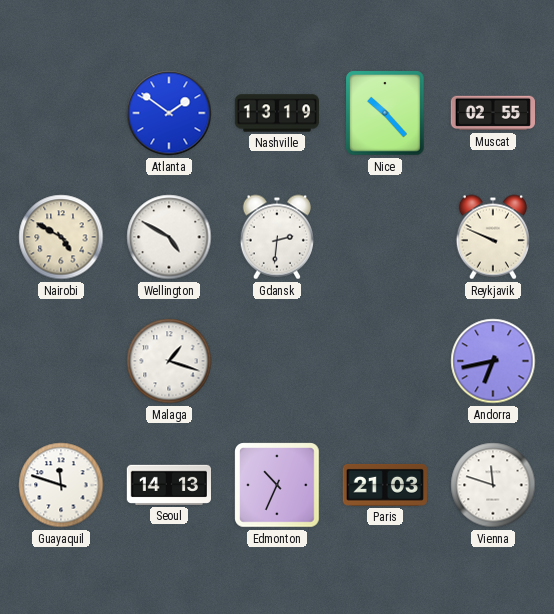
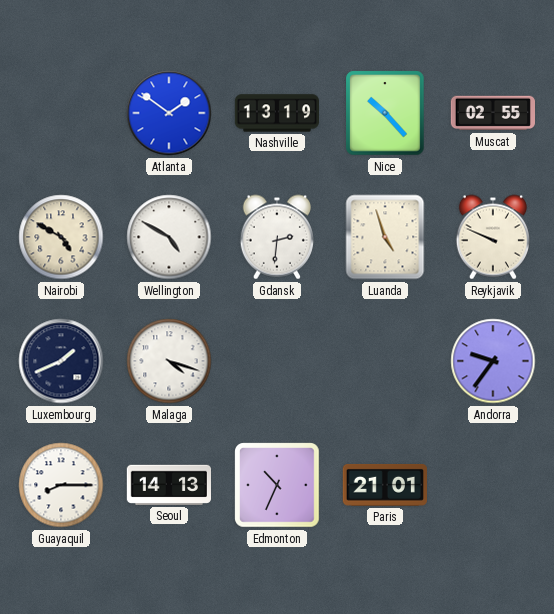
Luanda: none -> 4:57 (385, 237)
Luxembourg: none -> 1:41 (61, 361)
Malaga: 1:18 -> 4:18 (169, 361)
Andorra: 6:43 -> 9:36 (493, 361)
Guayaquil: 11:48 -> 8:15 (61, 485)
Paris: 21:03 -> 21:01 (385, 485)
Vienna: 11:48 -> none (493, 485)
